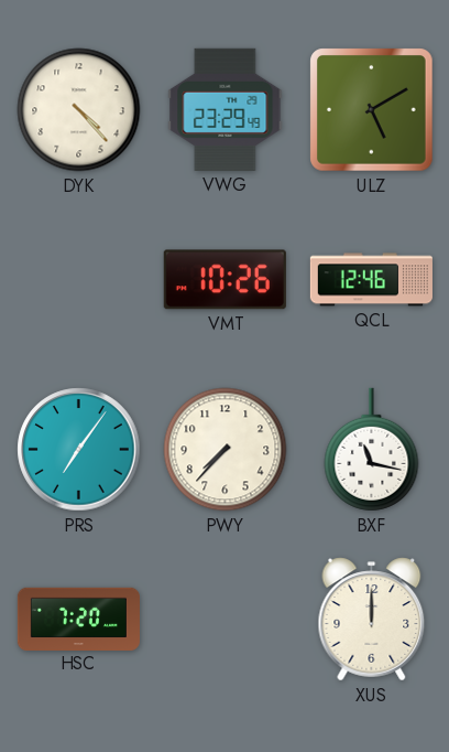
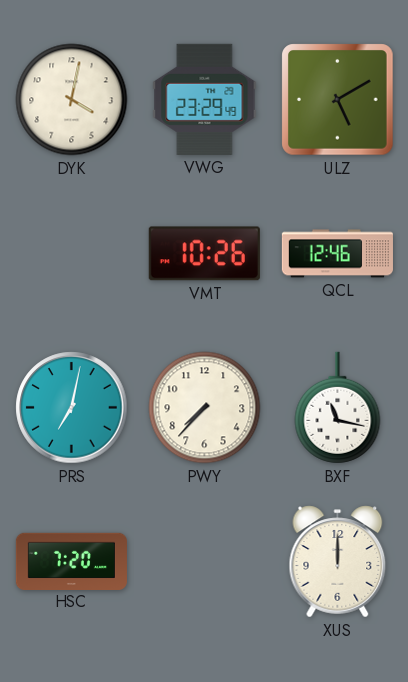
DYK: 4:23 -> 4:02 (72, 100)
PRS: 7:06 -> 7:02 (72, 408)
